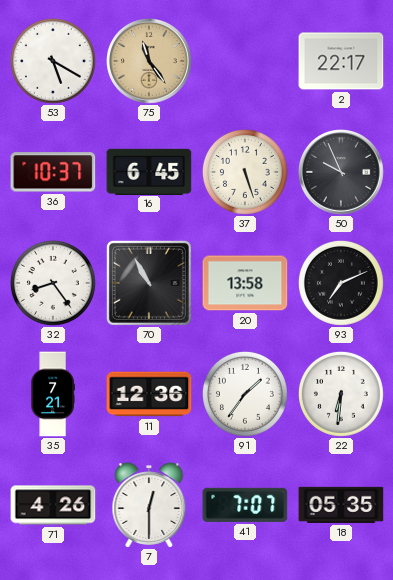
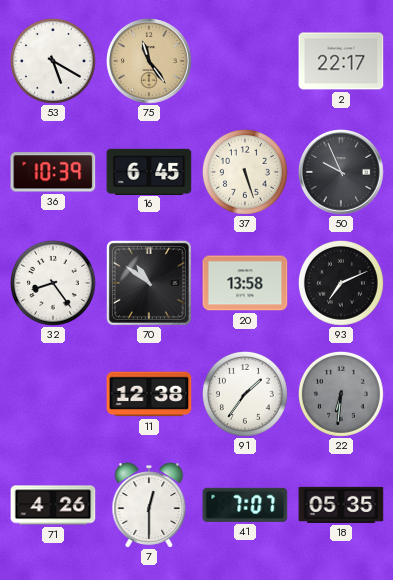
36: 10:37 -> 10:39 (53, 172)
70: 10:55 -> 10:51 (149, 283)
35: 7:21 -> none (53, 394)
11: 12:36 -> 12:38 (149, 394)
22 dial: white -> grey (341, 394)
